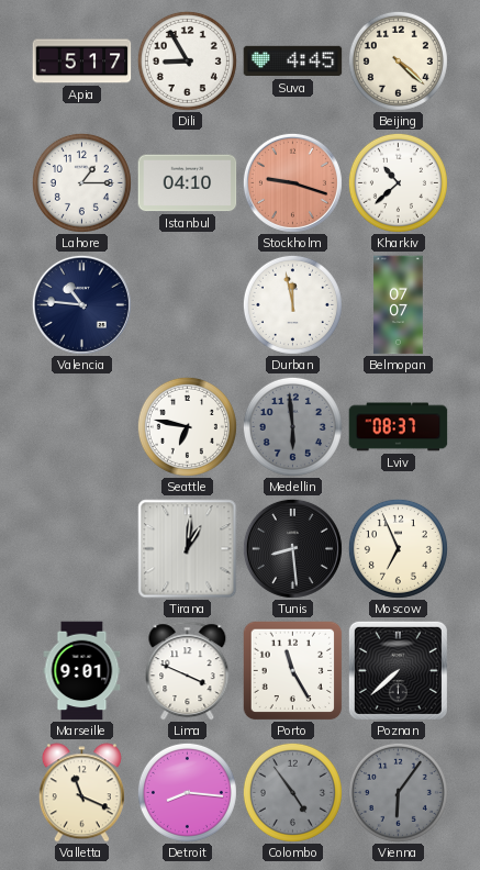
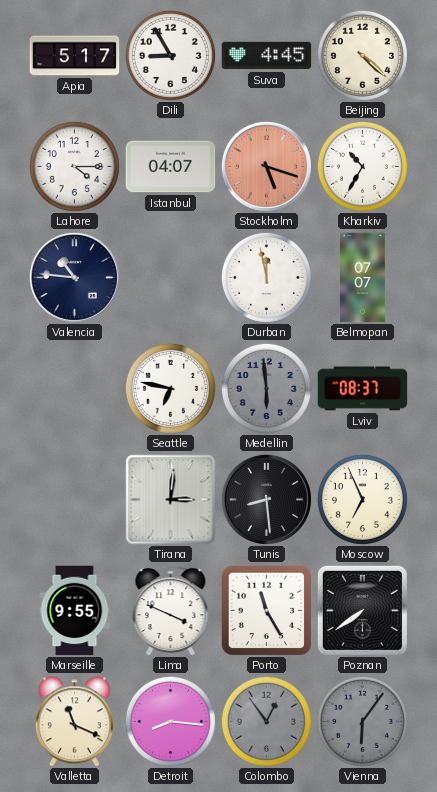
Lahore: 1:15 -> 4:15 (74, 166)
Istanbul: 04:10 -> 04:07 (171, 167)
Stockholm: 9:18 -> 5:18 (266, 166)
Kharkiv: 10:38 -> 10:35 (362, 166)
Tirana: 1:01 -> 3:01 (171, 500)
Marseille: 9:01 -> 9:55 (75, 611)
Poznan: 7:38 -> 7:39 (362, 610)
Colombo: 4:54 -> 12:54 (266, 721)
